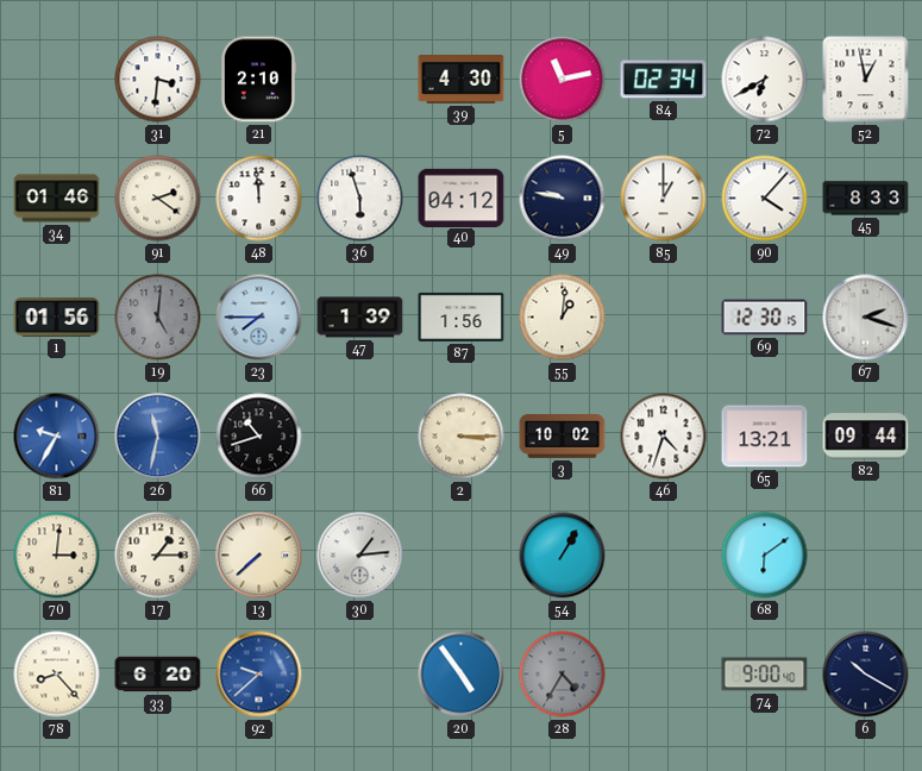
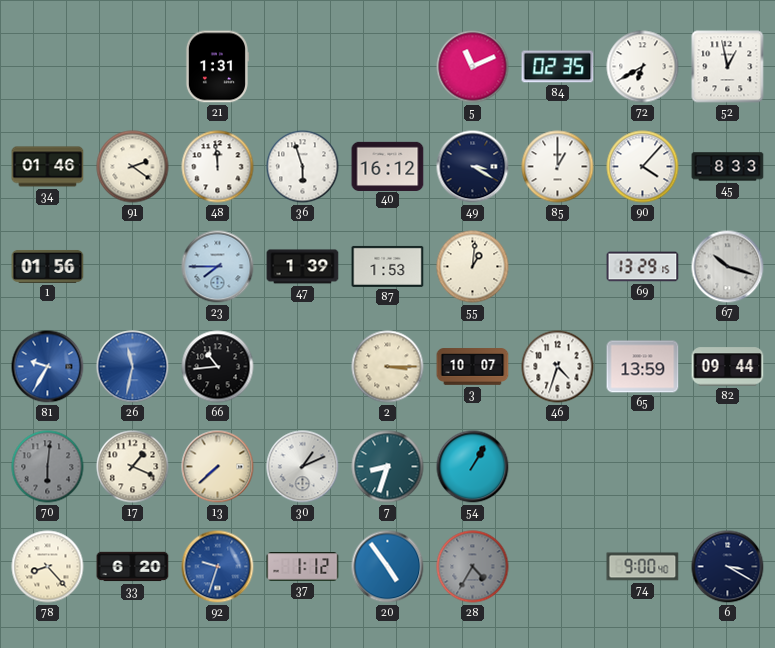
31: 3:31 -> none (158, 80)
21: 2:10 -> 1:31 (217, 67)
39: 4:30 -> none (462, 80)
5: 11:13 -> 11:11 (473, 67)
84: 02:34 -> 02:35 (558, 67)
40: 04:12 -> 16:12 (388, 166)
49: 9:47 -> 3:20 (473, 167)
19: 5:01 -> none (158, 318)
87: 1:56 -> 1:53 (388, 266)
69: 12:30 -> 13:29 (643, 267)
67: 2:18 -> 10:18 (728, 267)
66: 10:42 -> 10:44 (218, 367)
3: 10:02 -> 10:07 (473, 367)
65: 13:21 -> 13:59 (643, 367)
70: 3:01 -> 6:01 (48, 467)
70 dial: cream -> grey (48, 467)
17: 1:15 -> 1:19 (133, 467)
30: 1:14 -> 1:11 (303, 467)
7: none -> 8:33 (388, 467)
68: 6:09 -> none (765, 556)
92: 9:38 -> 9:33 (218, 567)
37: none -> 1:12 (303, 567)
6: 10:20 -> 3:20 (728, 567)
